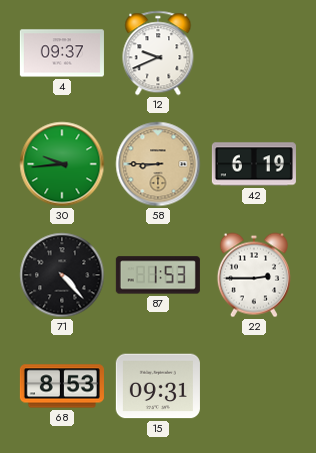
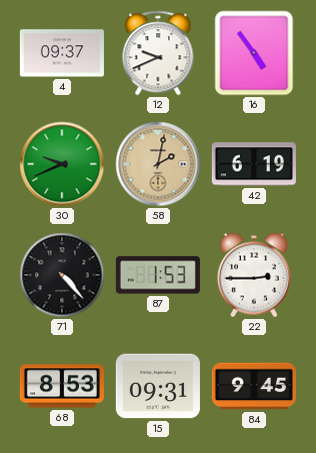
16: none -> 4:54 (254, 53)
30: 9:44 -> 9:41 (62, 164)
58: 8:45 -> 2:02 (158, 164)
84: none -> 9:45 (254, 386)
